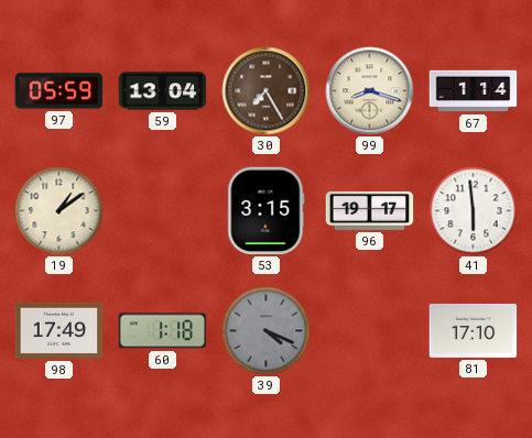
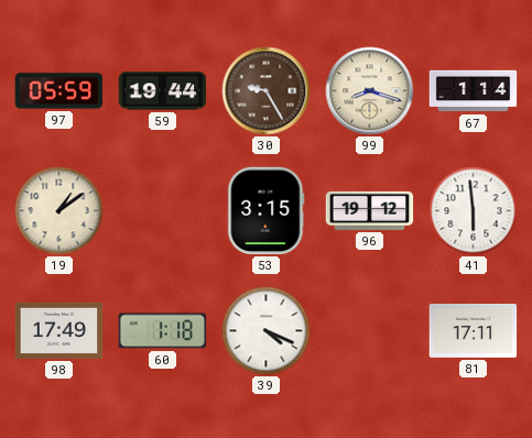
59: 13:04 -> 19:44 (163, 91)
30: 7:25 -> 9:25 (267, 91)
96: 19:17 -> 19:12 (370, 210)
39 dial: grey -> white (267, 331)
81: 17:10 -> 17:11 (474, 330)
